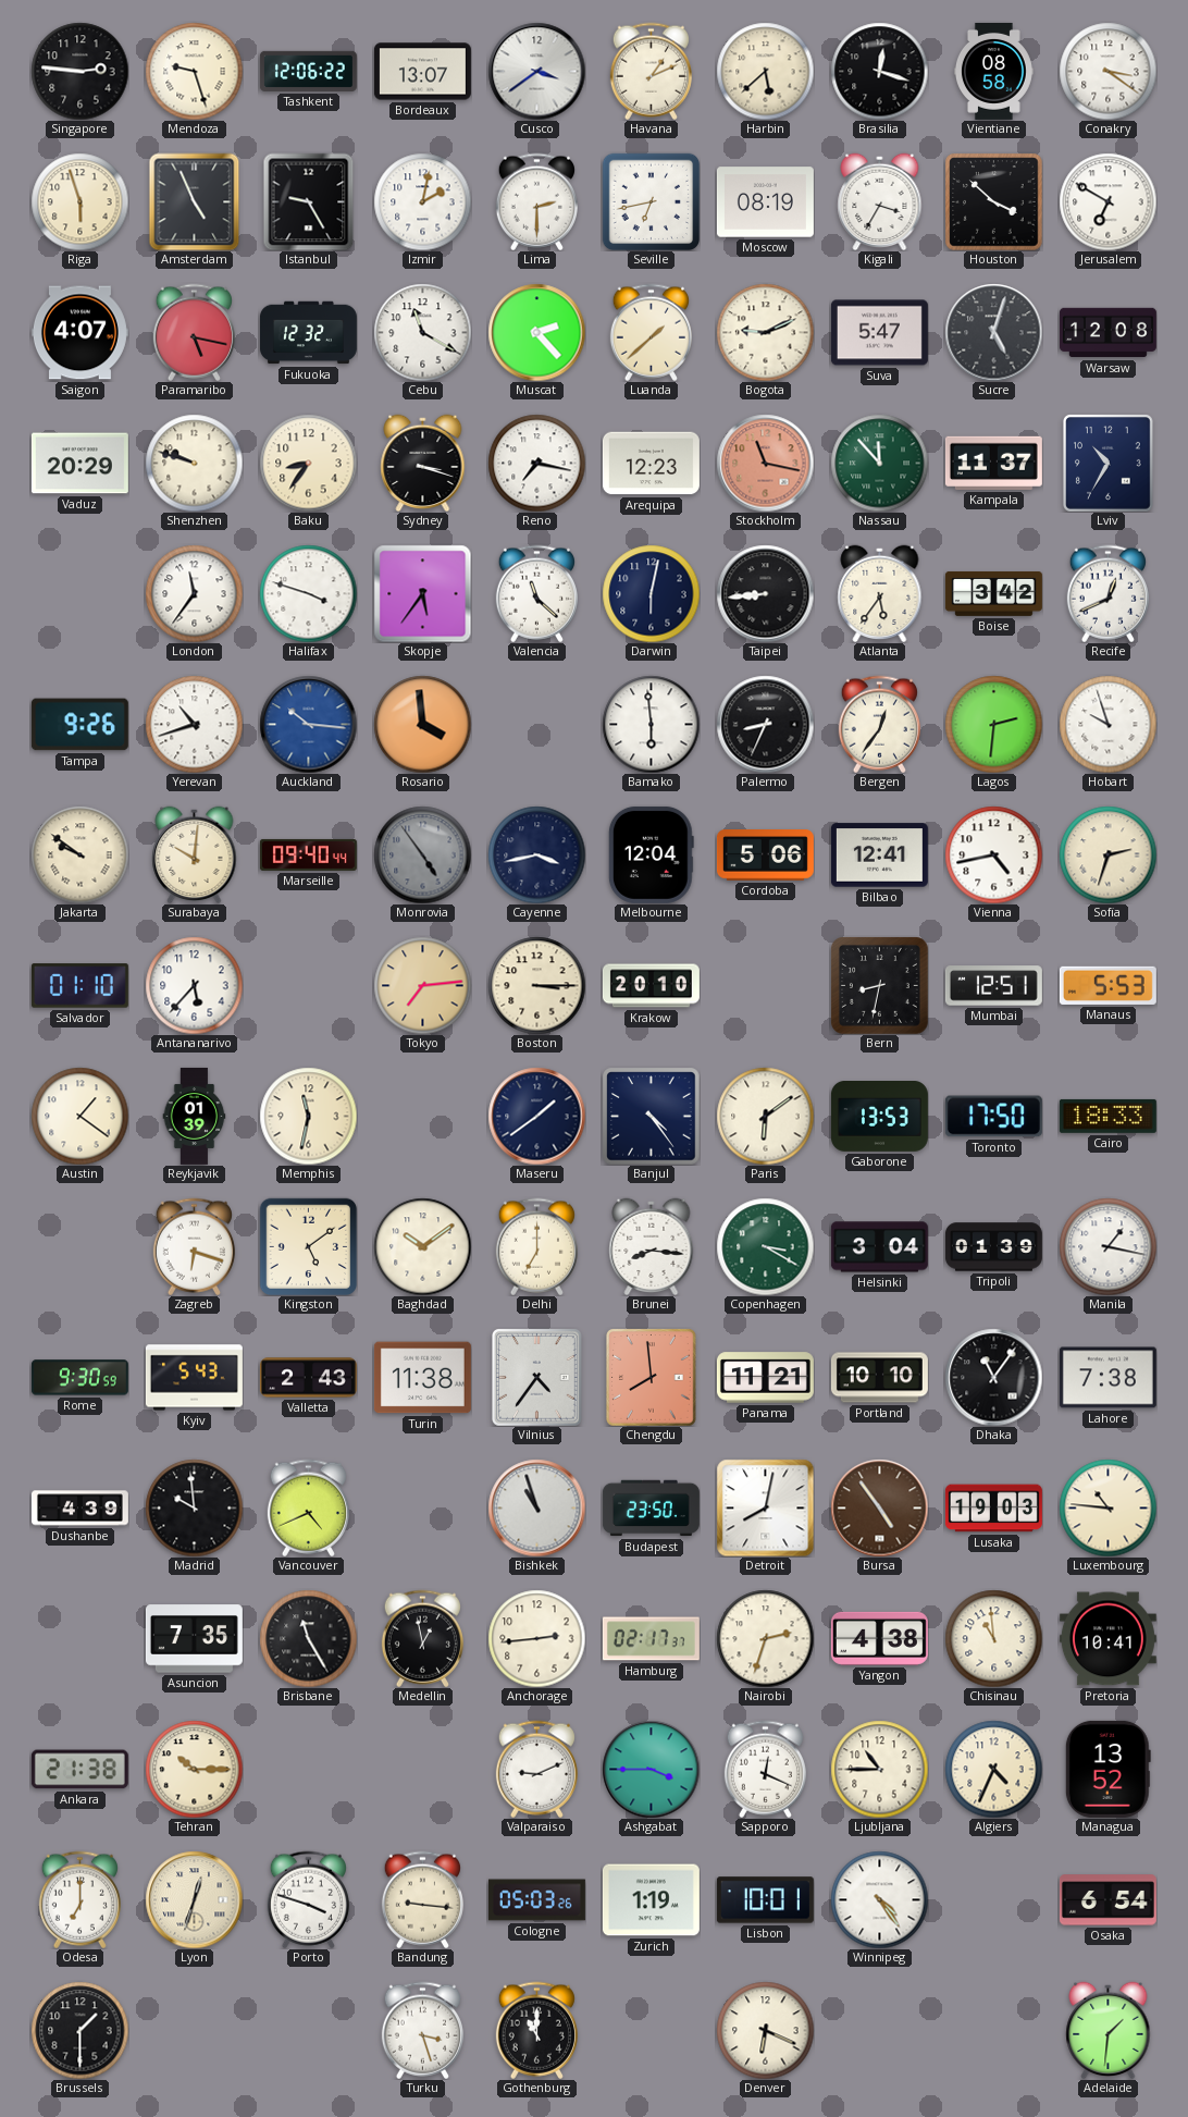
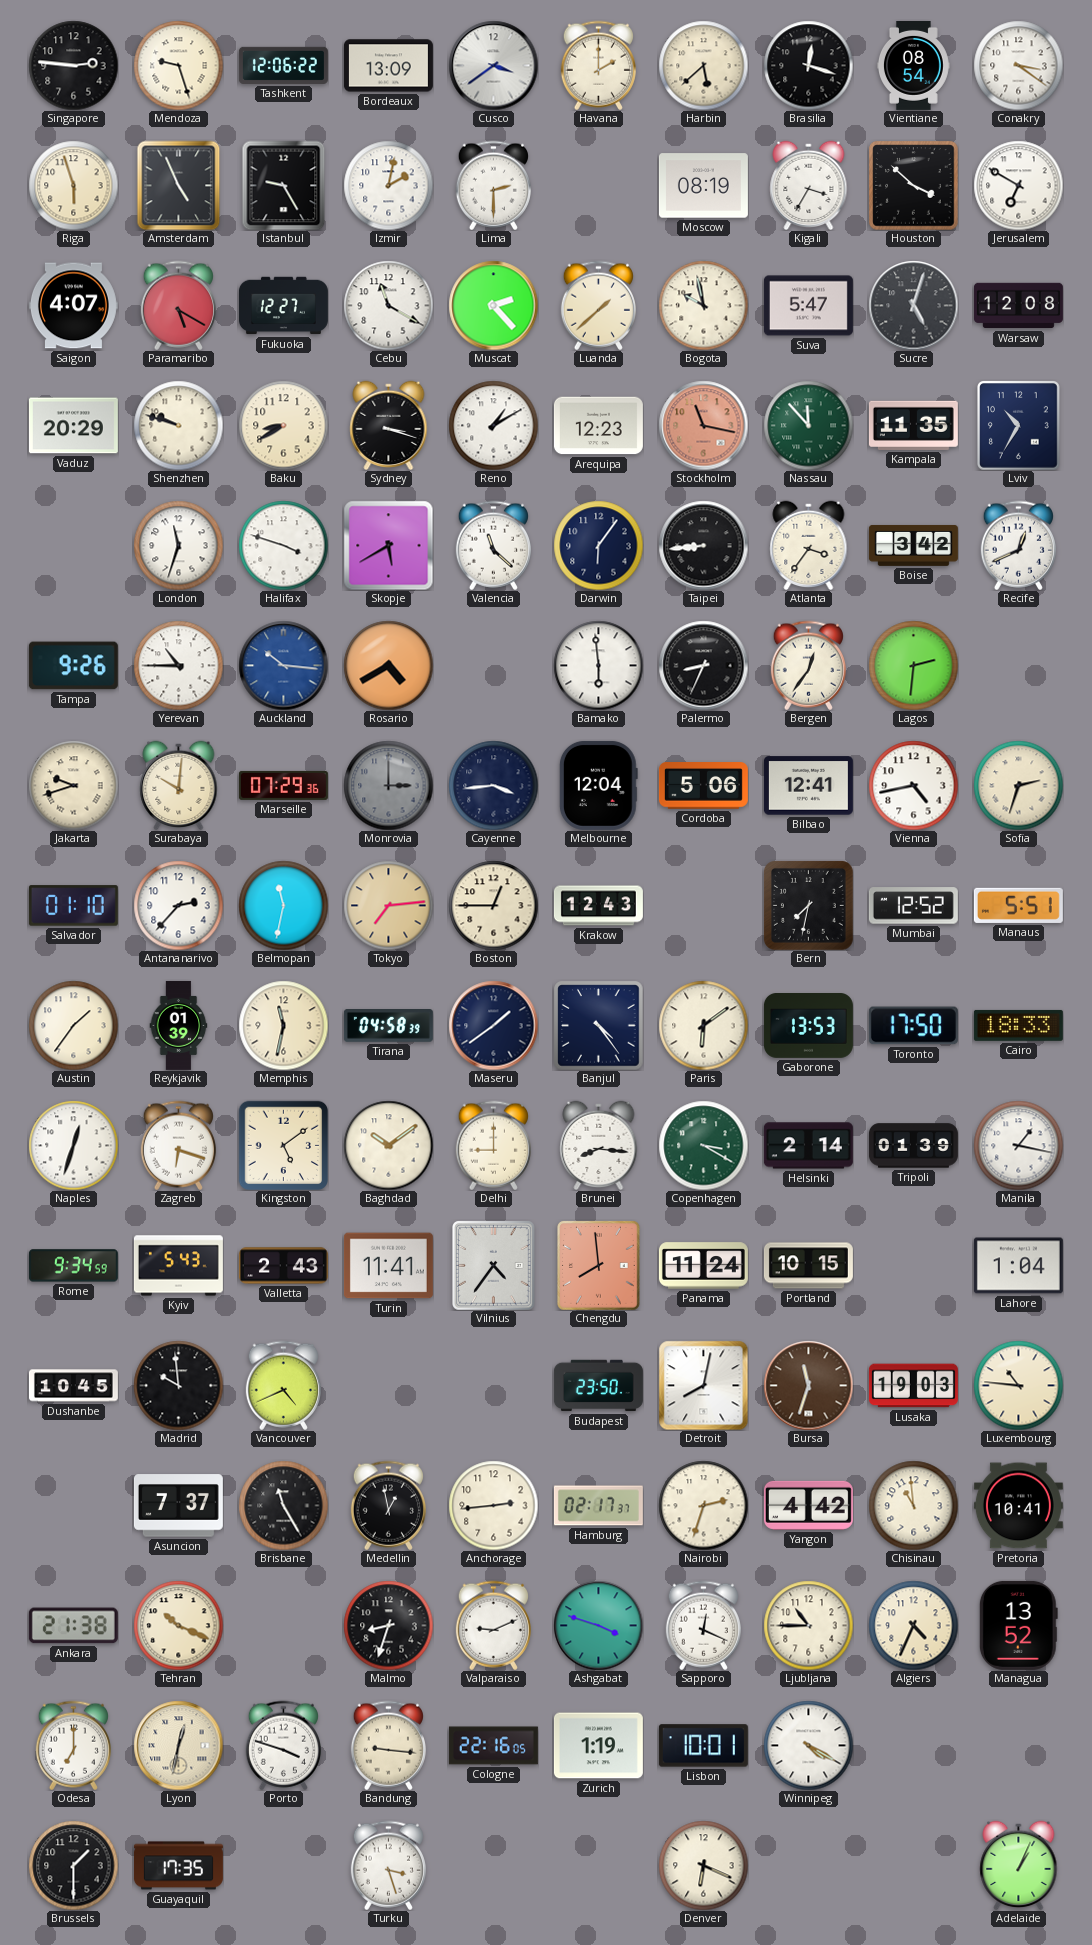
Bordeaux: 13:07 -> 13:09 (388, 66)
Havana: 1:11 -> 2:00 (598, 65)
Vientiane: 08:58 -> 08:54 (913, 65)
Seville: 6:43 -> none (651, 201)
Paramaribo: 5:17 -> 5:20 (178, 305)
Fukuoka: 12:32 -> 12:27 (283, 306)
Bogota: 9:11 -> 9:58 (703, 305)
Baku: 8:36 -> 8:40 (283, 425)
Reno: 7:17 -> 1:10 (493, 425)
Kampala: 11:37 -> 11:35 (913, 425)
London: 11:36 -> 11:33 (178, 545)
Skopje: 5:36 -> 5:40 (388, 545)
Darwin: 6:02 -> 6:06 (598, 545)
Atlanta: 5:36 -> 3:36 (809, 545)
Yerevan: 10:42 -> 10:45 (178, 665)
Rosario: 3:59 -> 4:40 (388, 665)
Hobart: 9:57 -> none (1107, 724)
Jakarta: 9:51 -> 9:42 (73, 785)
Marseille: 09:40 -> 07:29 (283, 785)
Monrovia: 4:54 -> 3:00 (388, 785)
Cayenne: 3:43 -> 3:44 (493, 785)
Antananarivo: 5:37 -> 2:37 (178, 905)
Belmopan: none -> 11:32 (283, 905)
Boston: 3:15 -> 12:45 (493, 905)
Krakow: 20:10 -> 12:43 (598, 906)
Bern: 8:32 -> 7:32 (809, 906)
Mumbai: 12:51 -> 12:52 (913, 906)
Manaus: 5:53 -> 5:51 (1018, 905)
Austin: 1:21 -> 1:36 (73, 1025)
Tirana: none -> 04:58 (388, 1026)
Naples: none -> 12:33 (73, 1145)
Delhi: 7:00 -> 9:00 (493, 1145)
Helsinki: 3:04 -> 2:14 (808, 1146)
Rome: 9:30 -> 9:34 (73, 1266)
Turin: 11:38 -> 11:41 (388, 1266)
Panama: 11:21 -> 11:24 (703, 1266)
Portland: 10:10 -> 10:15 (808, 1266)
Dhaka: 11:06 -> none (993, 1377)
Lahore: 7:38 -> 1:04 (1018, 1266)
Dushanbe: 4:39 -> 10:45 (73, 1386)
Bishkek: 10:57 -> none (536, 1507)
Bursa: 4:54 -> 11:33 (808, 1385)
Asuncion: 7:35 -> 7:37 (178, 1506)
Yangon: 4:38 -> 4:42 (808, 1505)
Tehran: 10:15 -> 10:19 (178, 1625)
Malmo: none -> 8:33 (388, 1625)
Ashgabat: 3:45 -> 3:48 (598, 1625)
Lyon: 12:33 -> 12:32 (178, 1745)
Cologne: 05:03 -> 22:16 (493, 1746)
Winnipeg: 4:24 -> 4:20 (808, 1745)
Osaka: 6:54 -> none (1107, 1900)
Guayaquil: none -> 17:35 (178, 1866)
Gothenburg: 11:00 -> none (536, 2030)
Adelaide: 1:31 -> 1:04 (1019, 1865)
